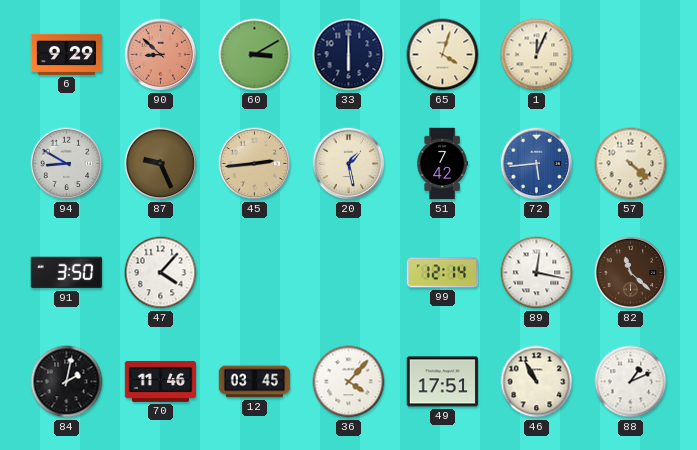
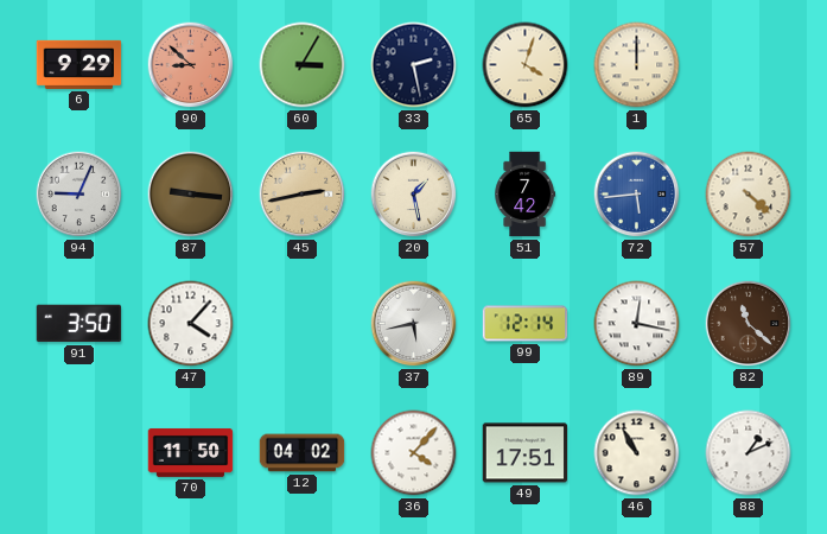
60: 3:10 -> 3:05 (303, 65)
33: 6:00 -> 2:28 (414, 65)
1: 12:04 -> 12:00 (637, 65)
94: 8:50 -> 9:04 (79, 195)
87: 9:26 -> 9:16 (191, 195)
45: 2:44 -> 2:43 (303, 195)
37: none -> 5:43 (414, 324)
84: 2:02 -> none (67, 382)
70: 11:46 -> 11:50 (191, 452)
12: 03:45 -> 04:02 (303, 453)
